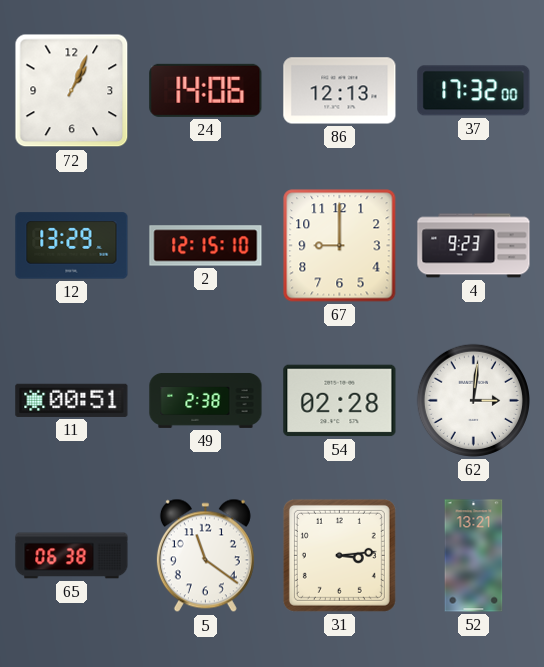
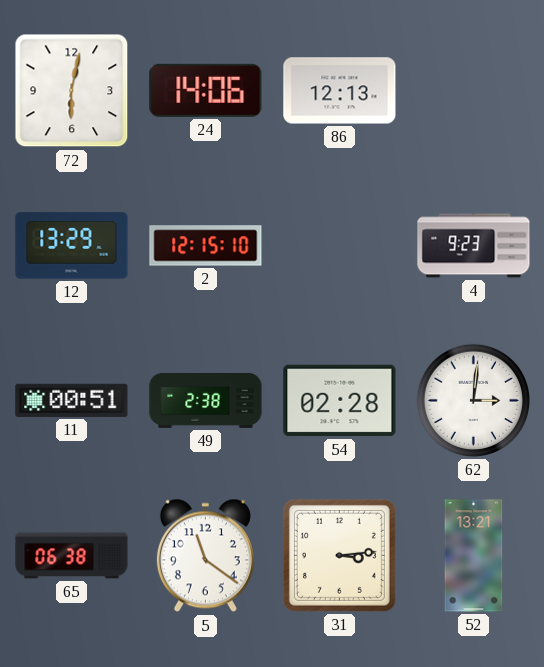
72: 1:04 -> 6:02 (72, 91)
37: 17:32 -> none (474, 91)
67: 9:00 -> none (340, 246)
